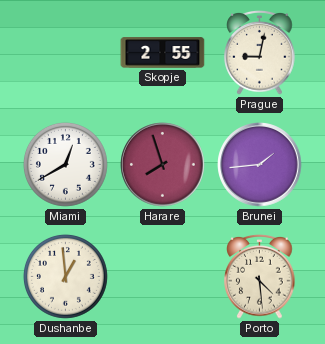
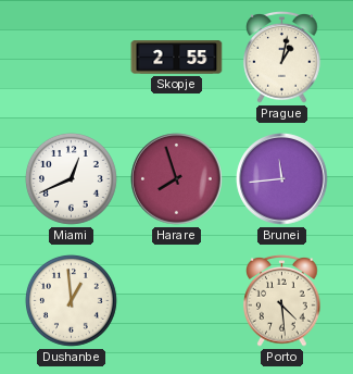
Prague: 9:02 -> 1:02 (282, 58)
Miami: 12:40 -> 12:41 (71, 178)
Brunei: 1:44 -> 11:44 (282, 179)
